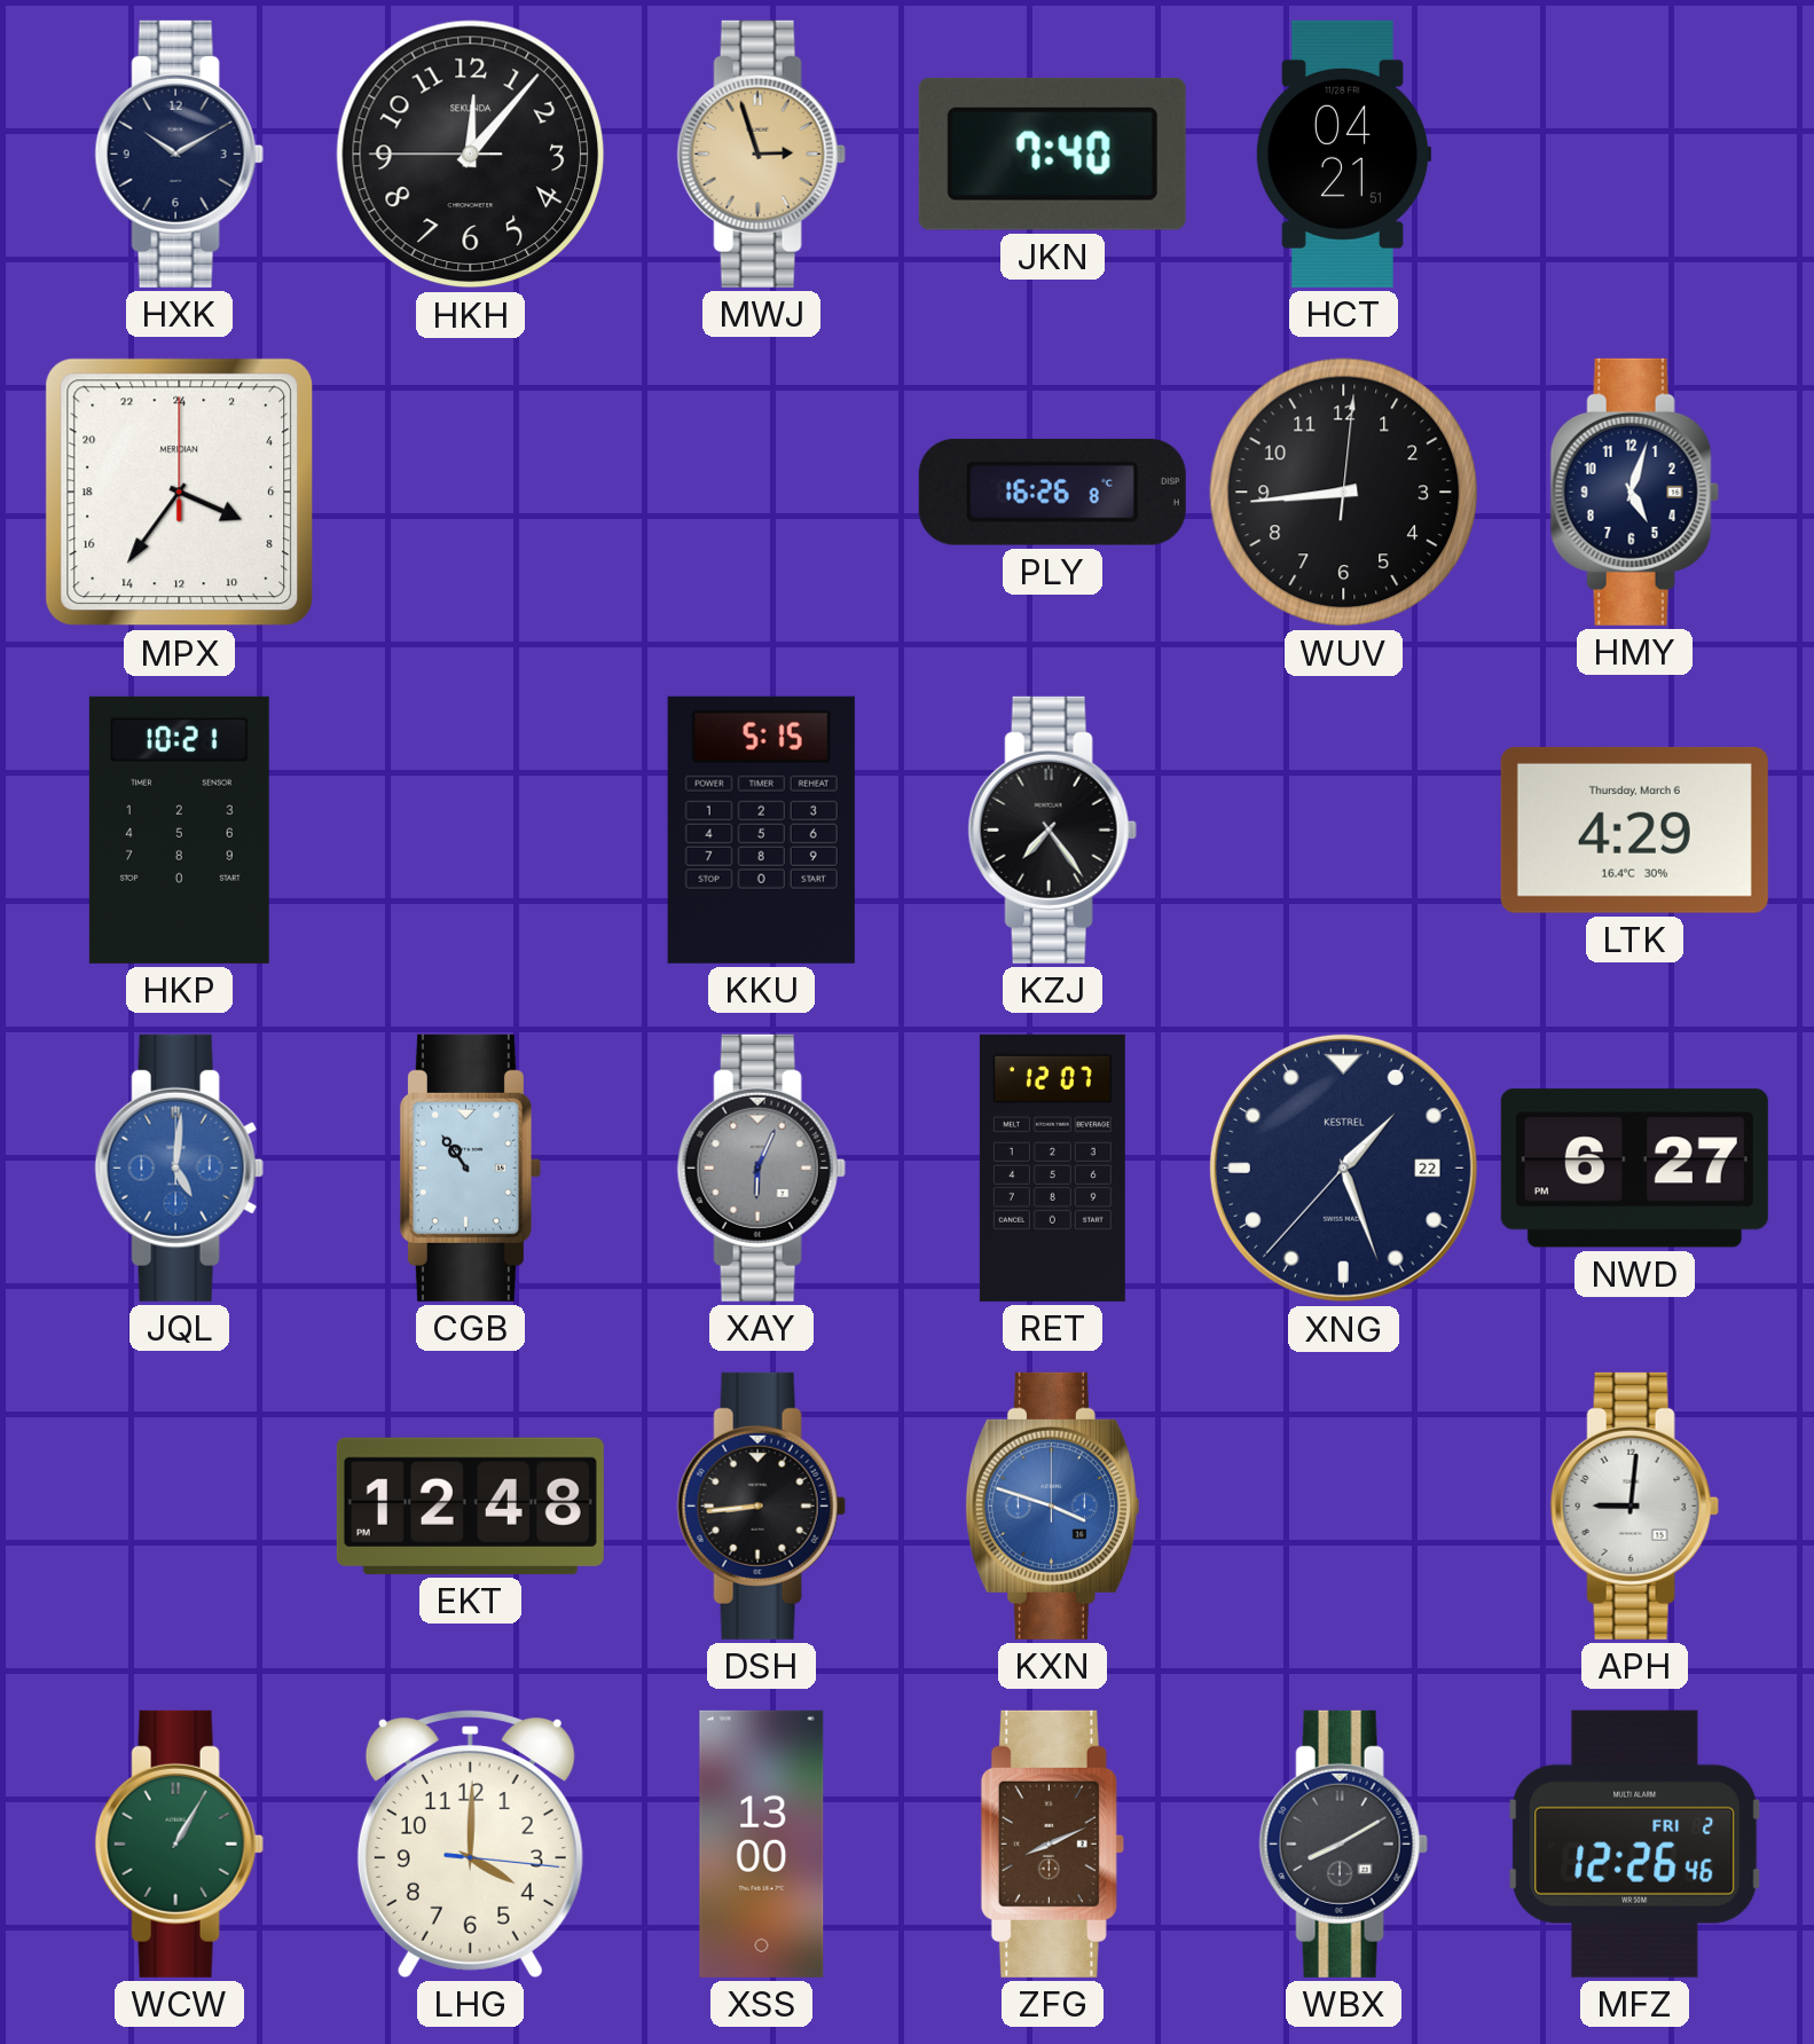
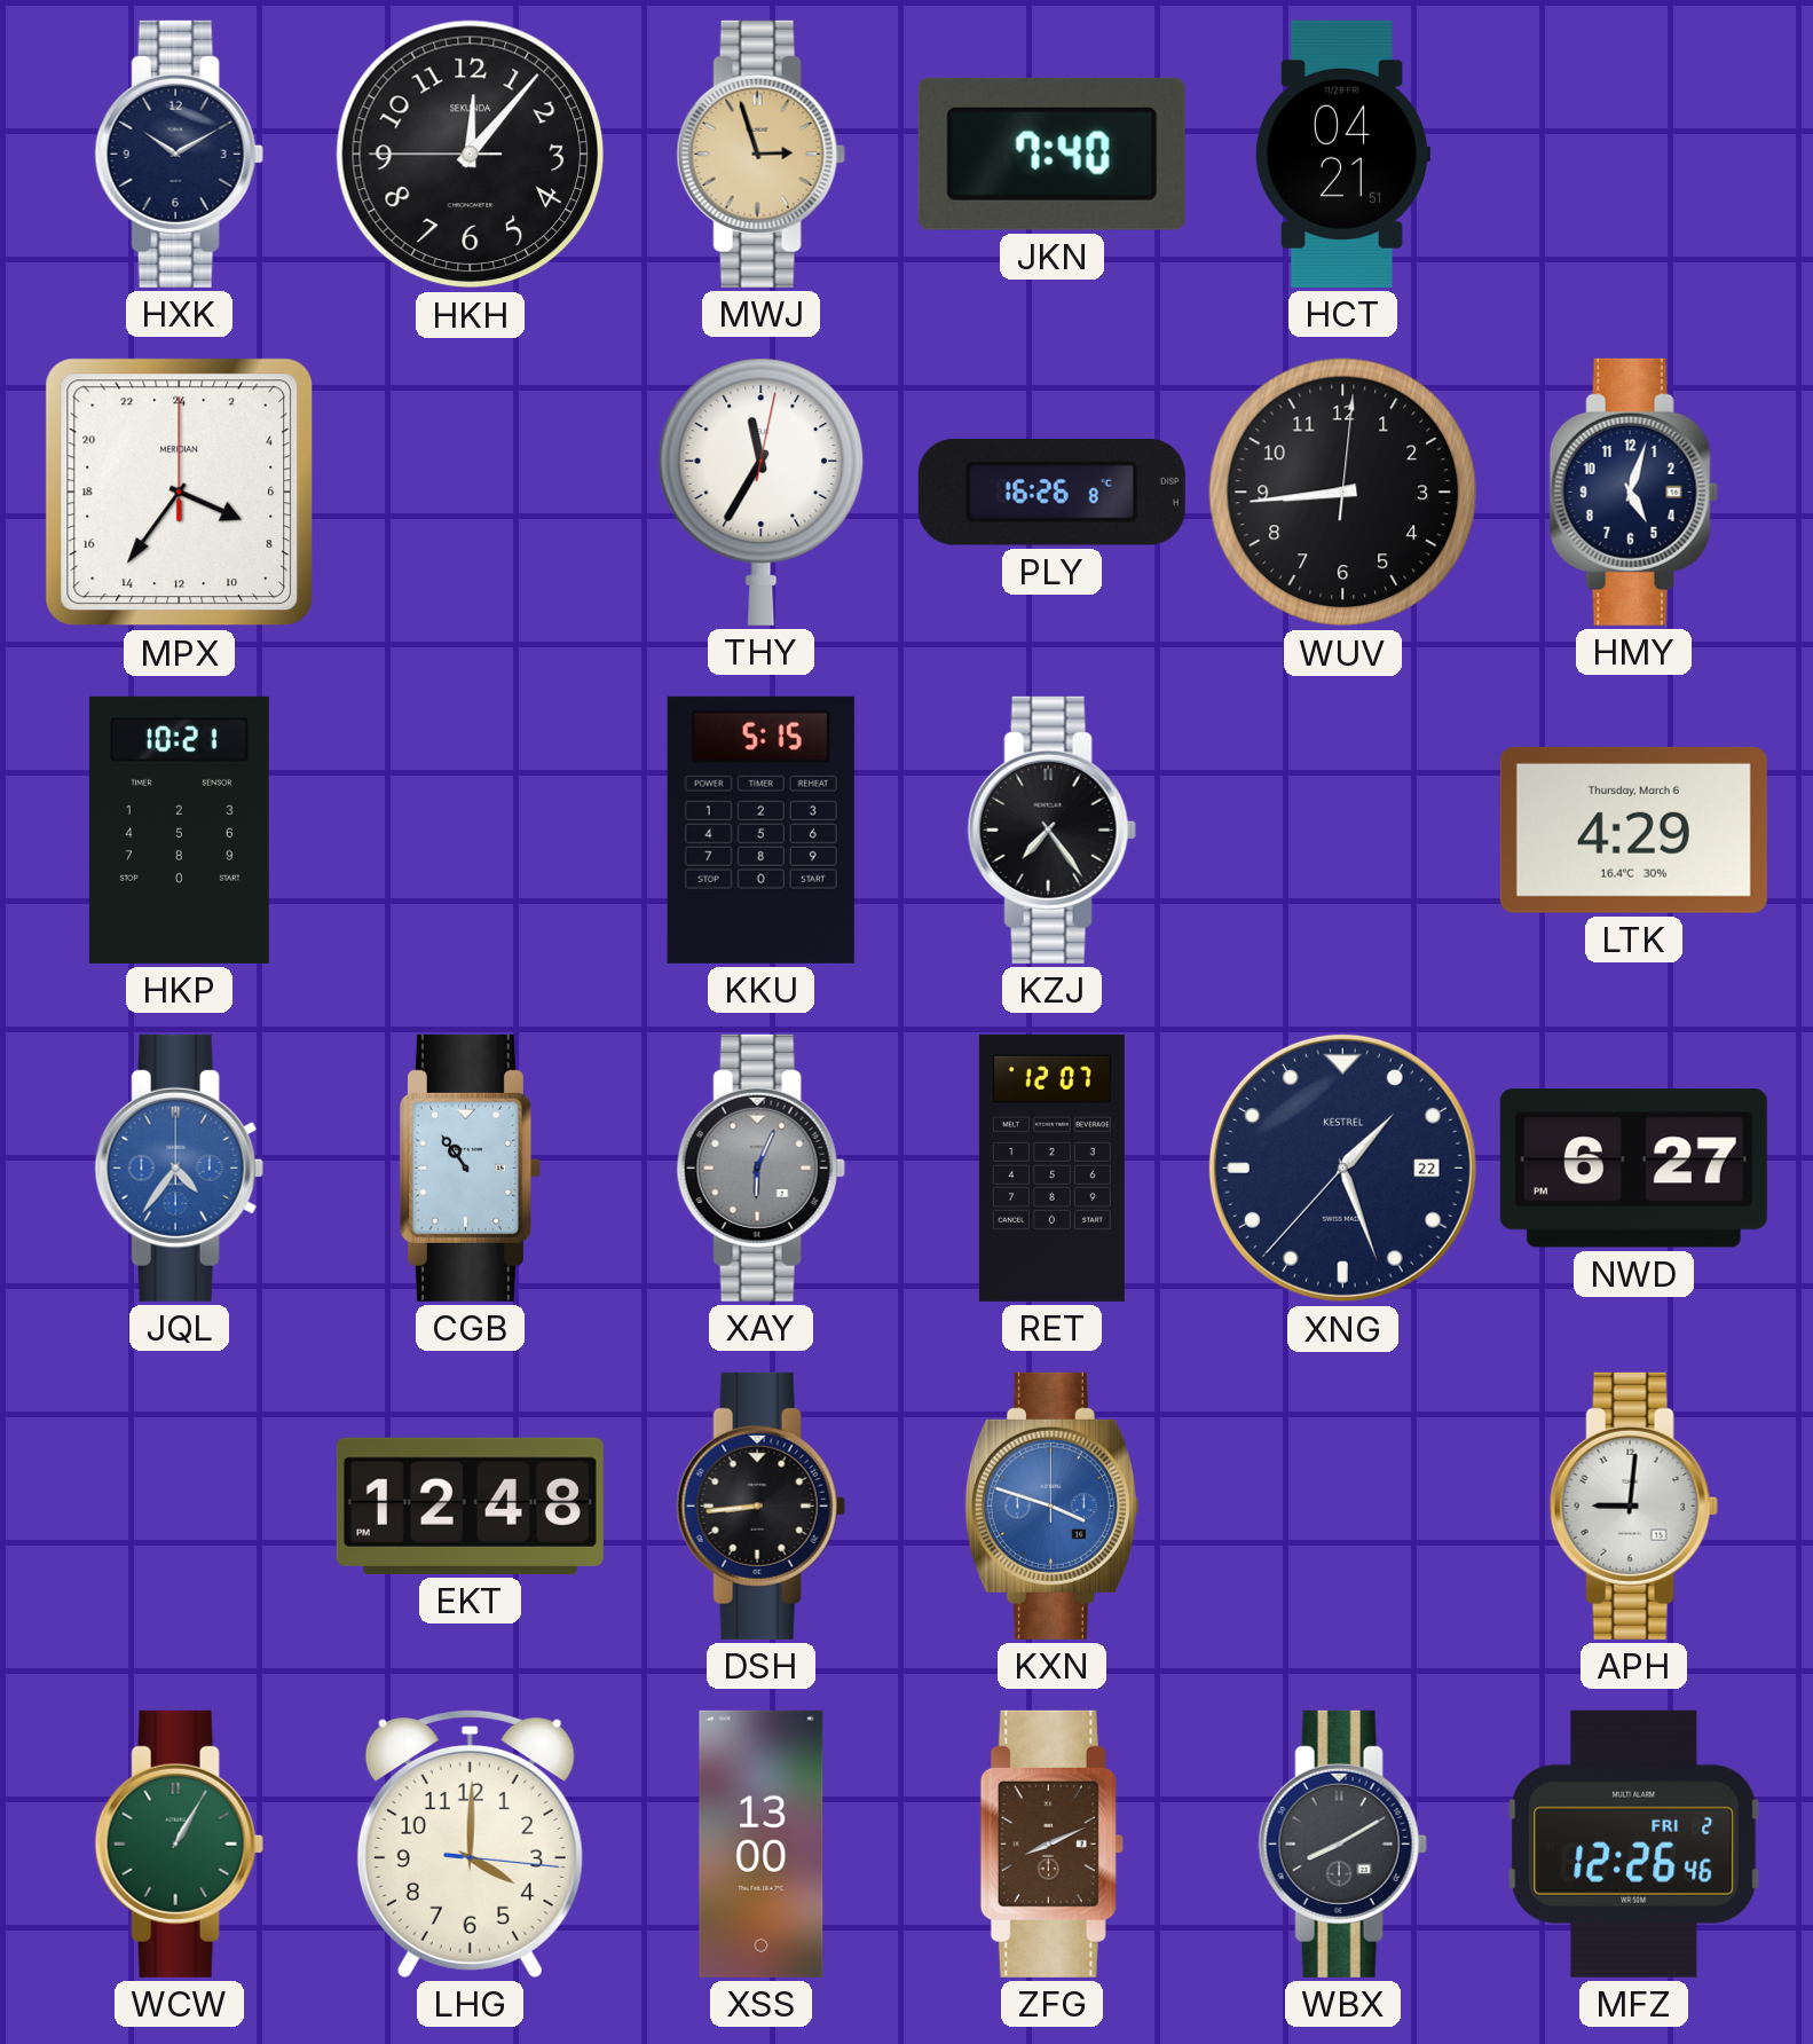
THY: none -> 11:35 (762, 492)
JQL: 5:01 -> 4:36 (179, 1168)
